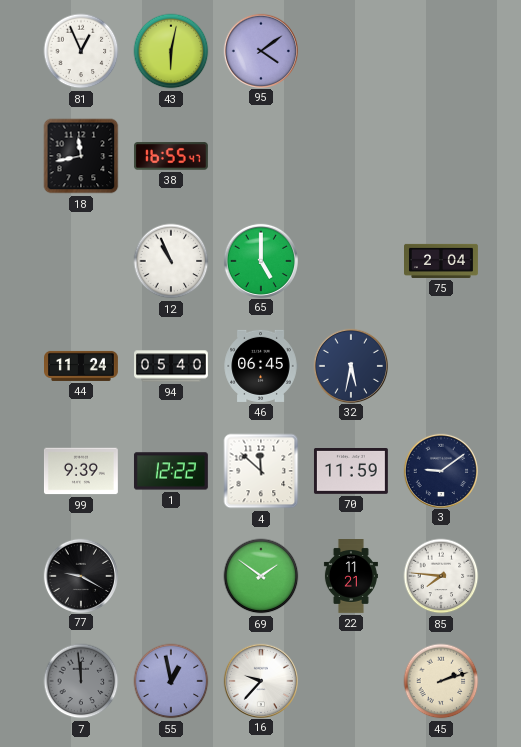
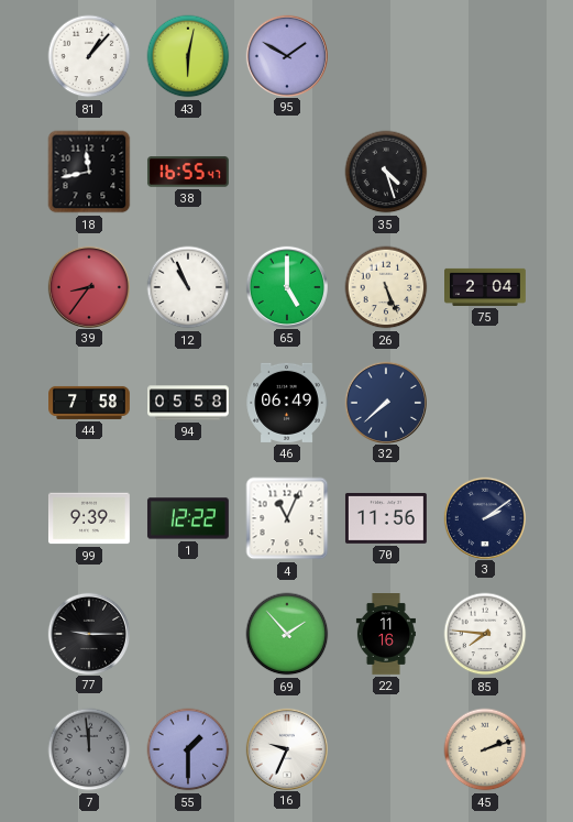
81: 12:56 -> 1:07 (89, 56)
95: 4:09 -> 1:50 (286, 55)
35: none -> 4:27 (386, 172)
39: none -> 8:36 (88, 286)
26: none -> 5:26 (386, 287)
44: 11:24 -> 7:58 (90, 403)
94: 05:40 -> 05:58 (189, 403)
46: 06:45 -> 06:49 (287, 403)
32: 5:32 -> 7:38 (385, 402)
4: 11:52 -> 11:04 (287, 518)
70: 11:59 -> 11:56 (386, 519)
3: 9:09 -> 2:09 (484, 517)
77: 9:20 -> 9:15 (88, 633)
69: 1:51 -> 1:53 (287, 634)
22: 11:21 -> 11:16 (386, 635)
55: 12:58 -> 1:30 (188, 749)
16: 9:37 -> 9:34 (286, 748)
